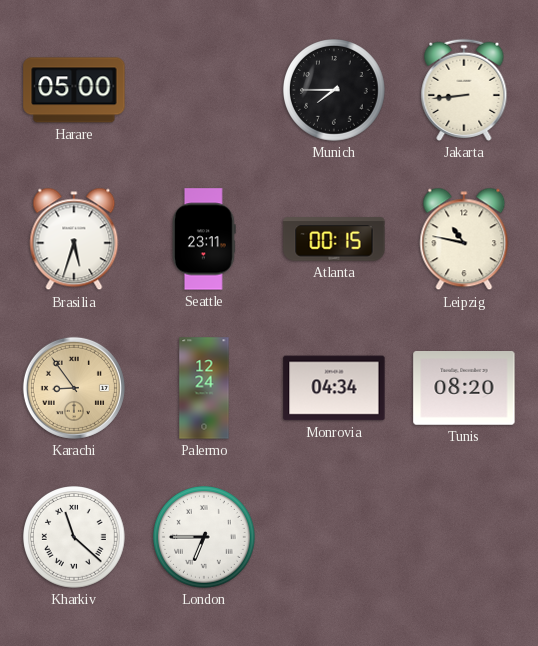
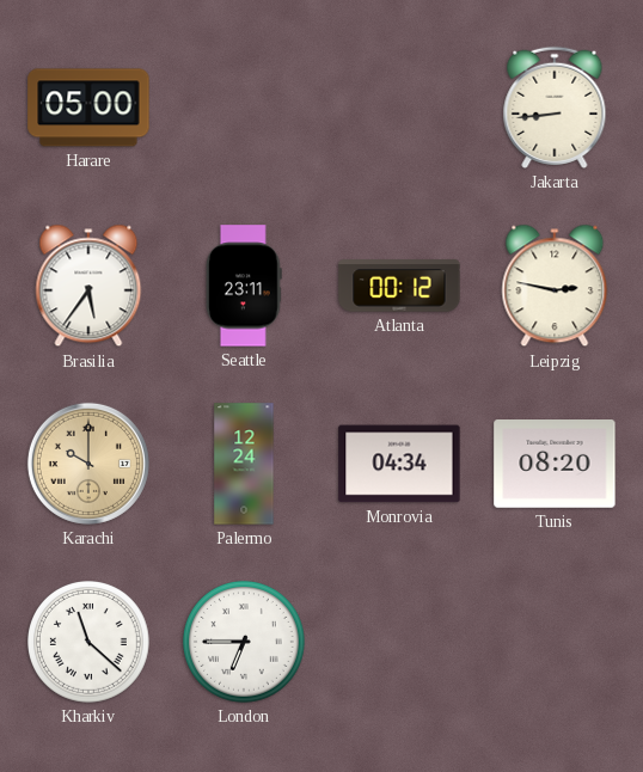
Munich: 7:45 -> none (335, 91)
Brasilia: 5:33 -> 5:36 (88, 286)
Atlanta: 00:15 -> 00:12 (399, 286)
Leipzig: 10:47 -> 2:47 (555, 286)
Karachi: 8:54 -> 10:00 (88, 464)
